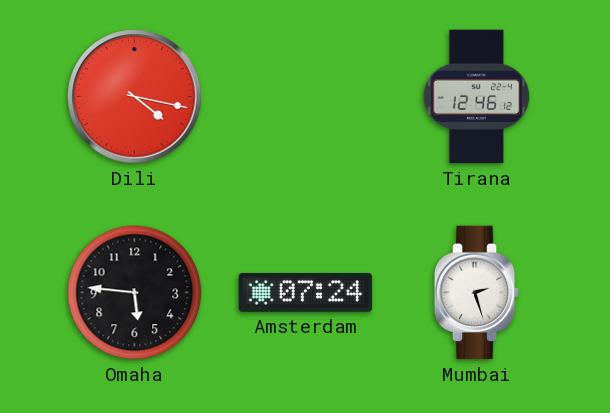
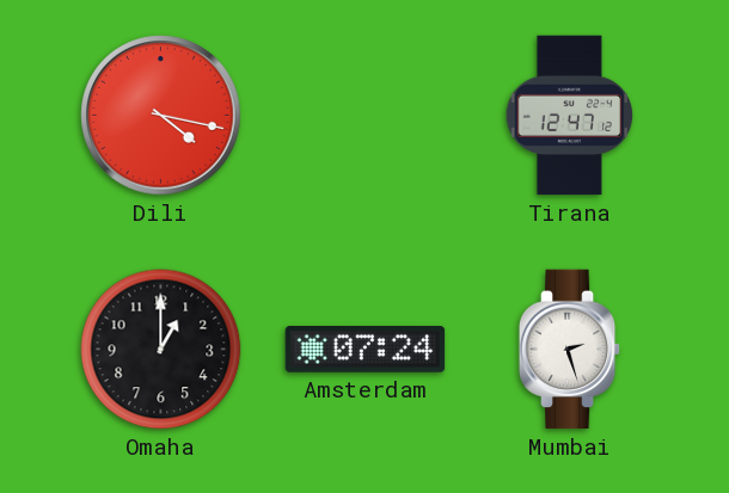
Tirana: 12:46 -> 12:47 (570, 116)
Omaha: 5:46 -> 1:00 (161, 350)
